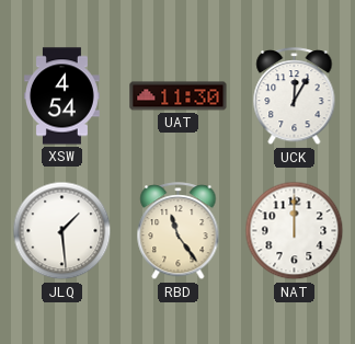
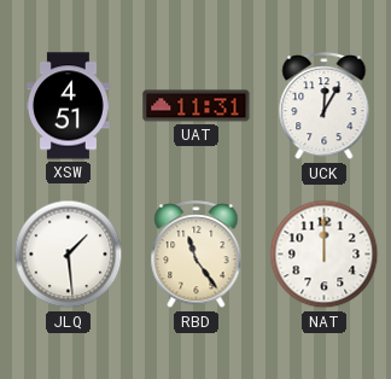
XSW: 4:54 -> 4:51 (68, 106)
UAT: 11:30 -> 11:31 (197, 106)
